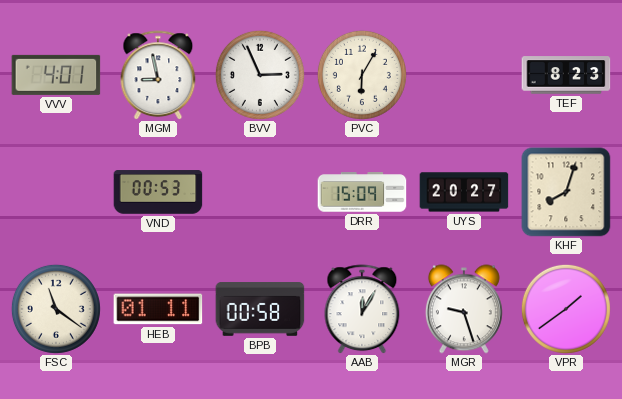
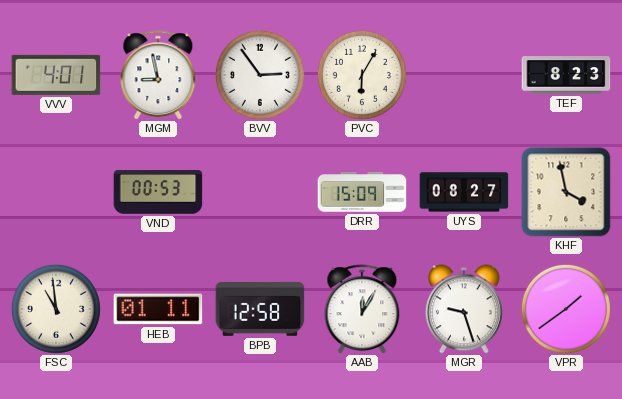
BVV: 2:56 -> 2:54 (260, 75)
UYS: 20:27 -> 08:27 (464, 192)
KHF: 8:03 -> 3:58 (566, 192)
FSC: 11:21 -> 10:59 (56, 309)
BPB: 00:58 -> 12:58 (260, 310)
